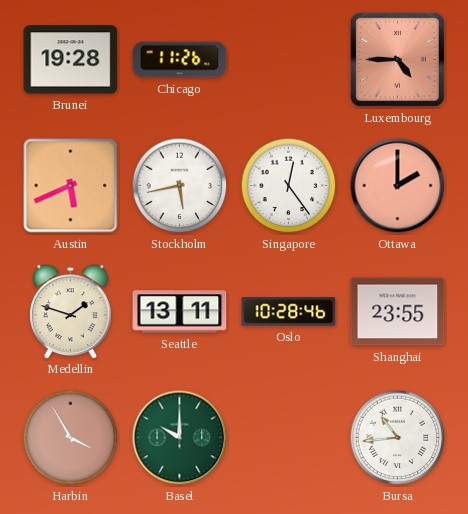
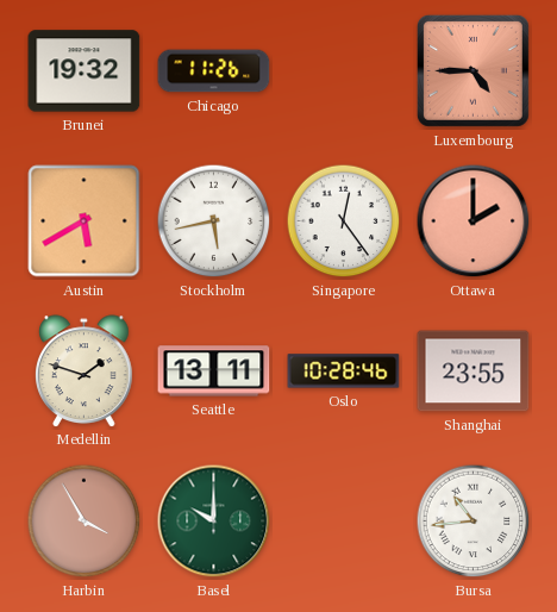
Brunei: 19:28 -> 19:32 (85, 71)
Austin: 5:41 -> 5:40 (85, 221)
